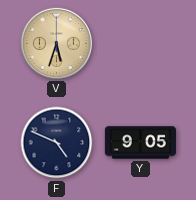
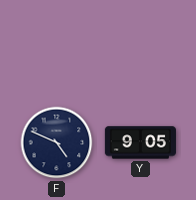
V: 5:33 -> none (56, 43)
